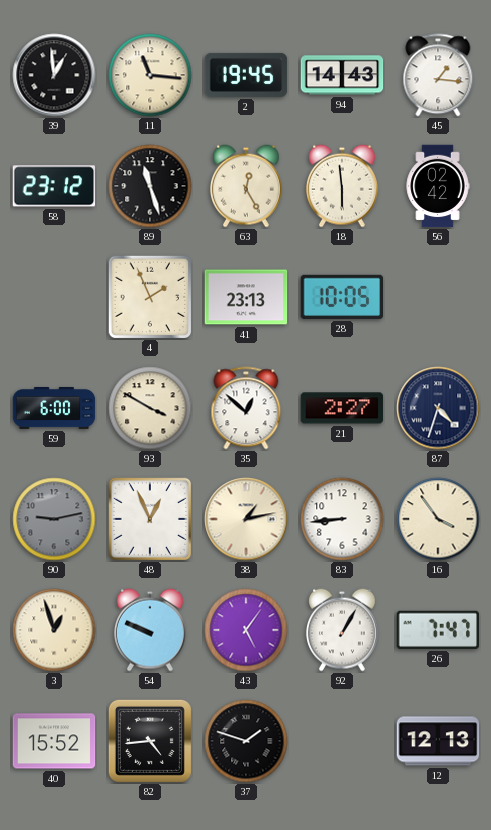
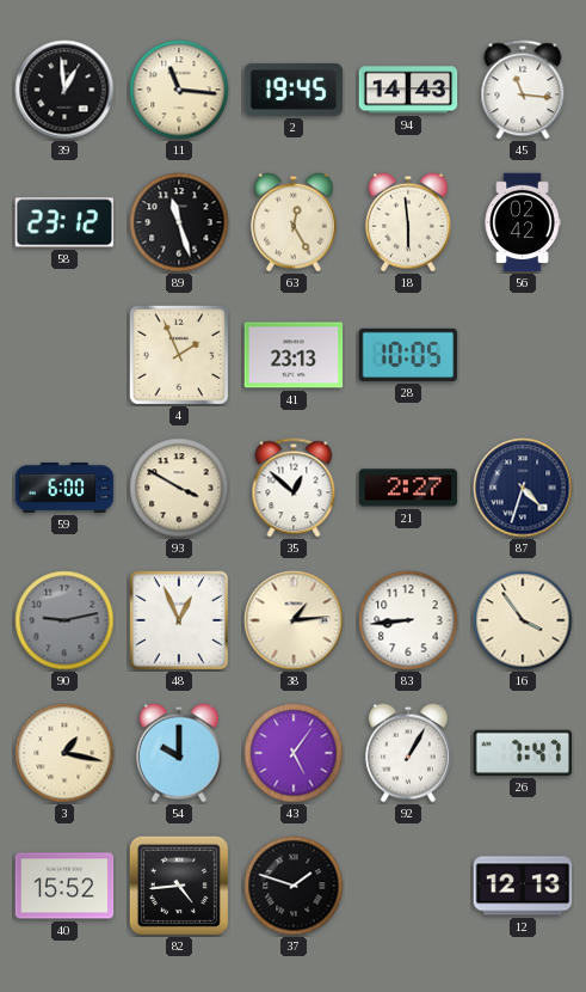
45: 1:16 -> 11:16 (523, 90)
38: 1:13 -> 1:14 (294, 620)
3: 12:57 -> 1:17 (64, 753)
54: 9:49 -> 10:00 (179, 753)
